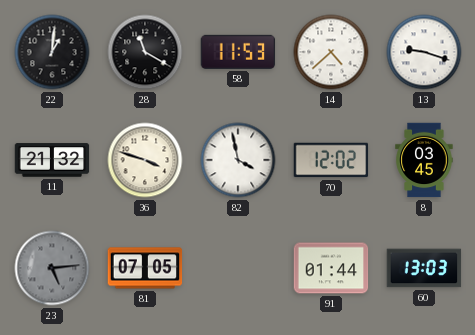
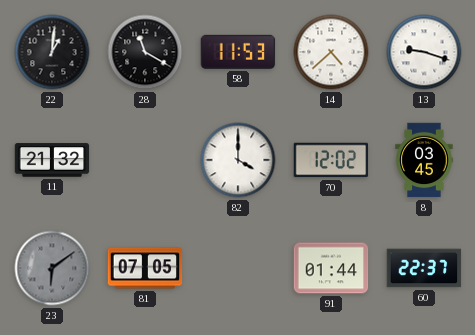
36: 3:48 -> none (145, 160)
82: 3:58 -> 4:00 (238, 160)
23: 5:14 -> 6:09 (52, 268)
60: 13:03 -> 22:37 (424, 268)
